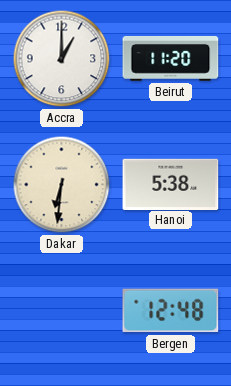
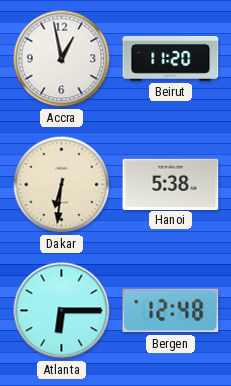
Accra: 1:00 -> 12:58 (62, 59)
Atlanta: none -> 6:15 (62, 311)
